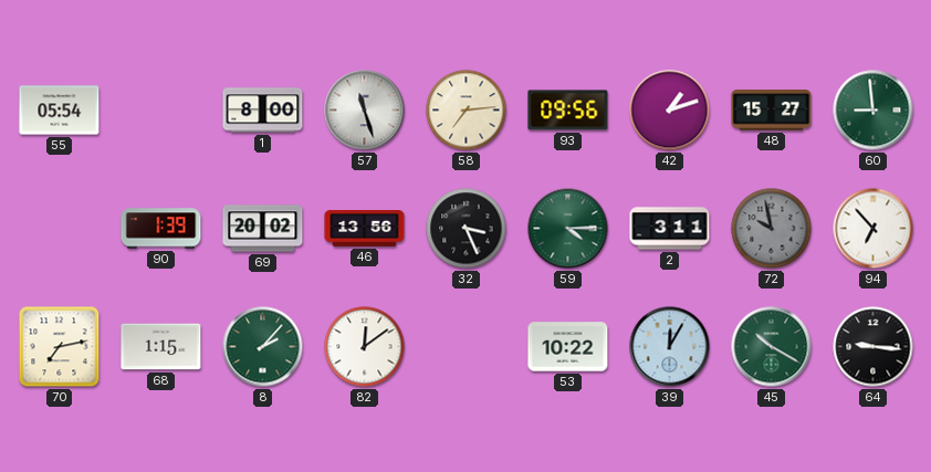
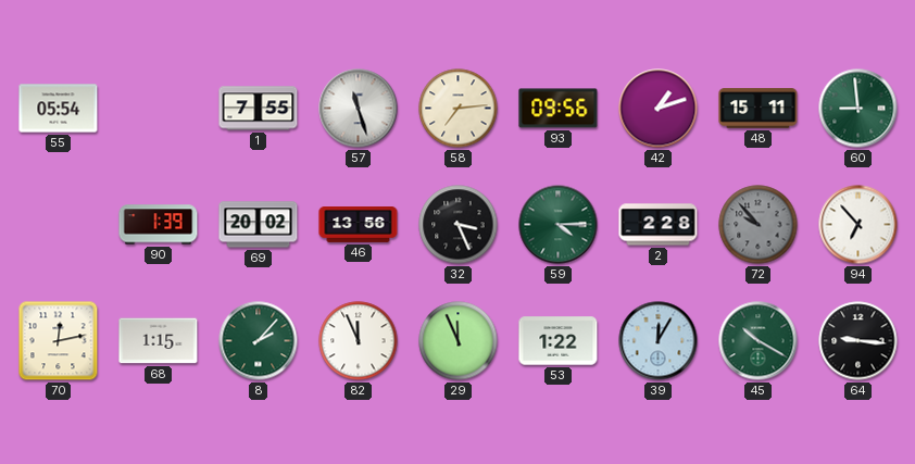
1: 8:00 -> 7:55 (259, 109)
48: 15:27 -> 15:11 (759, 109)
2: 3:11 -> 2:28 (659, 225)
72: 9:58 -> 9:53 (759, 225)
70: 7:13 -> 12:13 (59, 341)
82: 12:09 -> 11:56 (359, 341)
29: none -> 11:56 (459, 341)
53: 10:22 -> 1:22 (559, 341)
